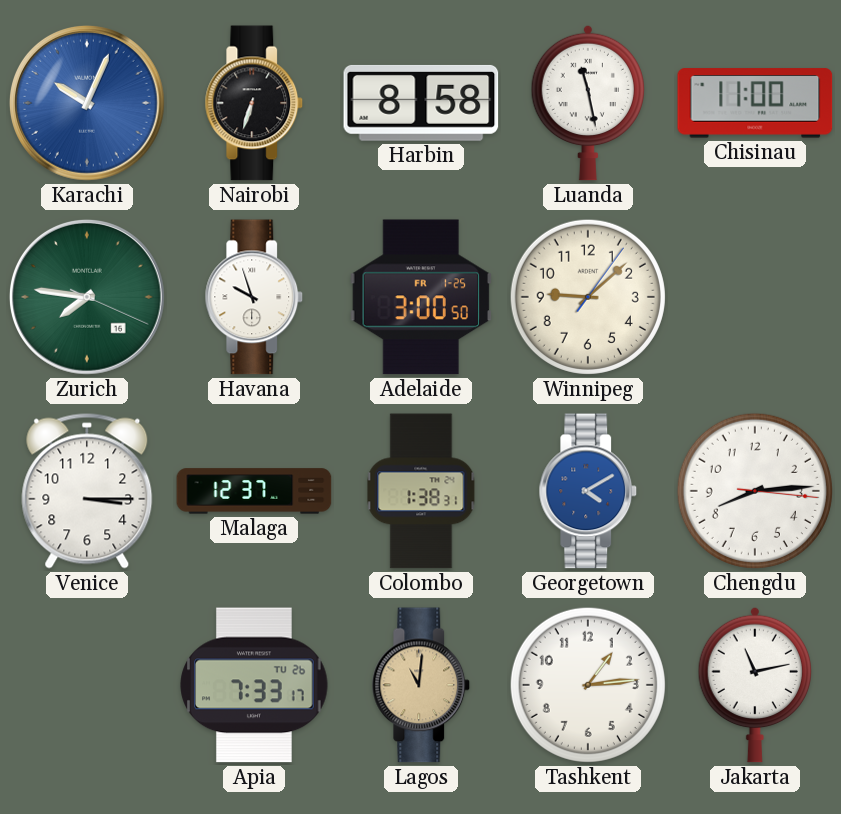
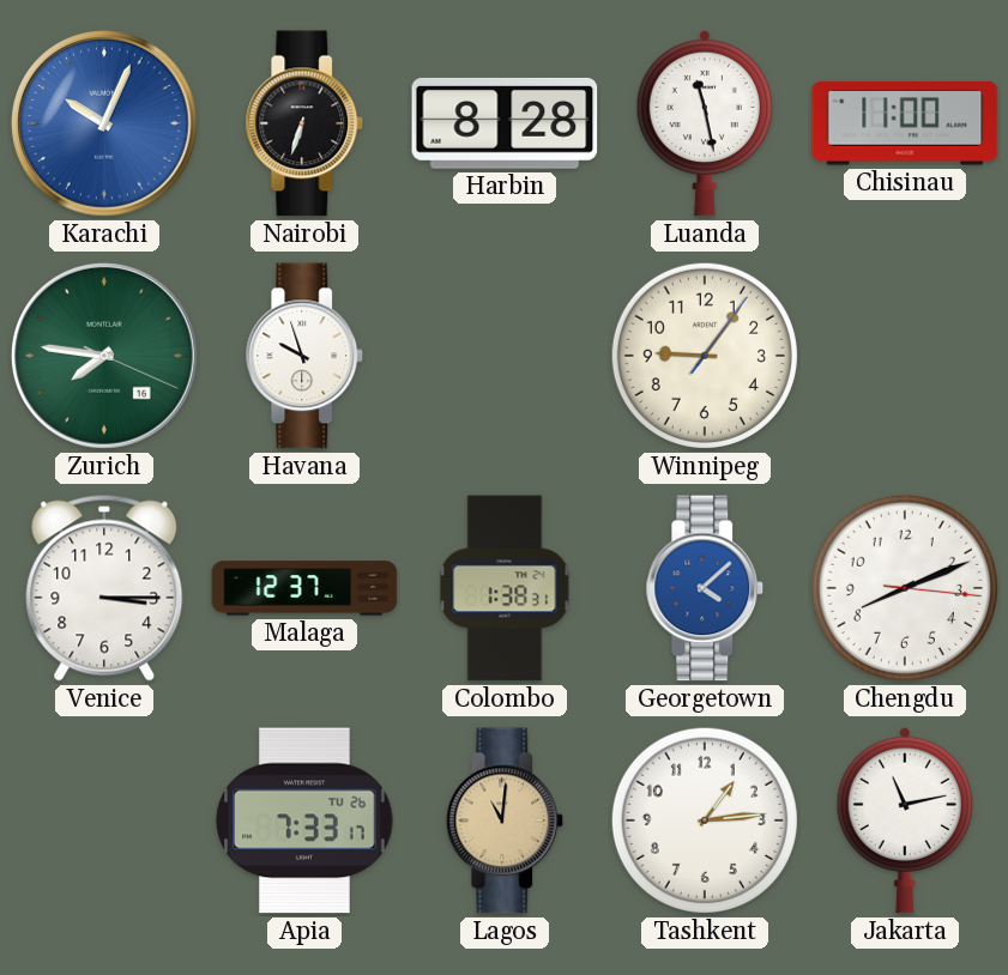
Harbin: 8:58 -> 8:28 (505, 123)
Adelaide: 3:00 -> none (421, 297)
Winnipeg: 9:08 -> 9:06 (705, 356)
Georgetown: 4:10 -> 4:08 (705, 588)
Chengdu: 8:14 -> 8:11 (905, 588)
